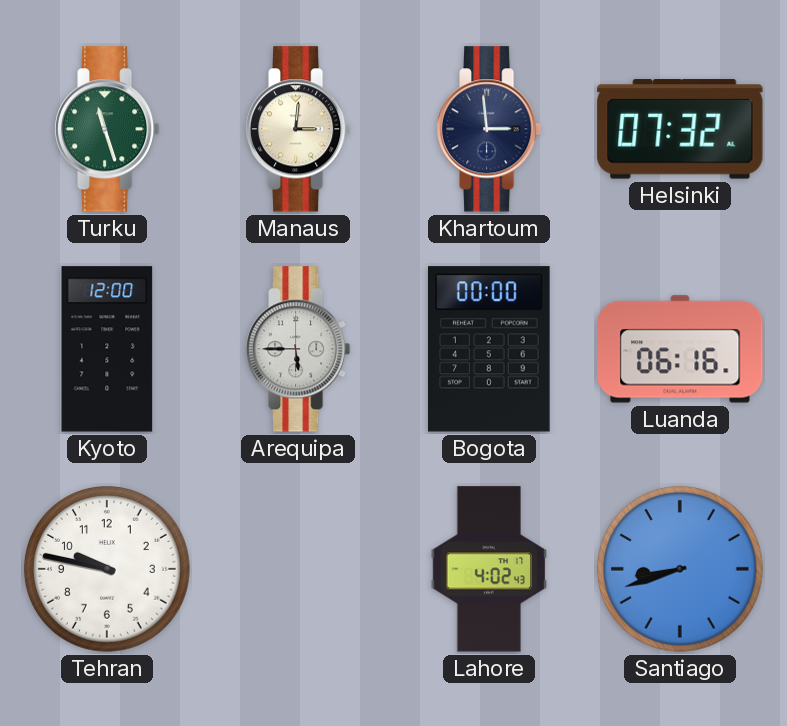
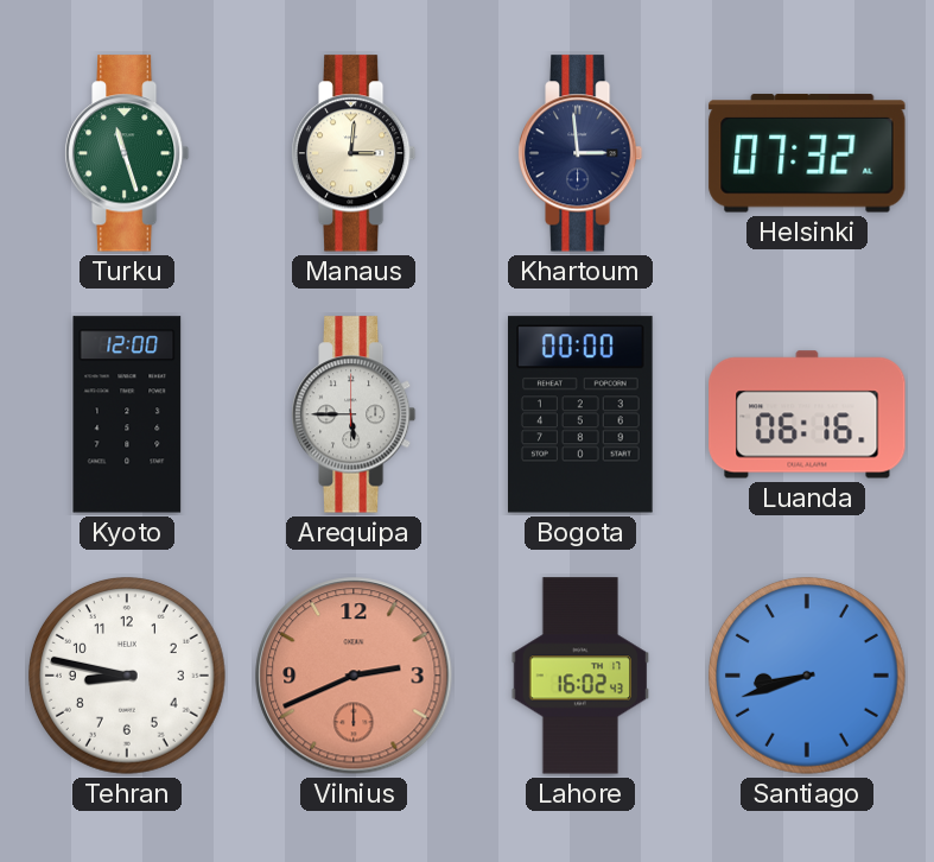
Tehran: 9:47 -> 8:47 (128, 677)
Vilnius: none -> 2:41 (354, 676)
Lahore: 4:02 -> 16:02 (580, 676)
